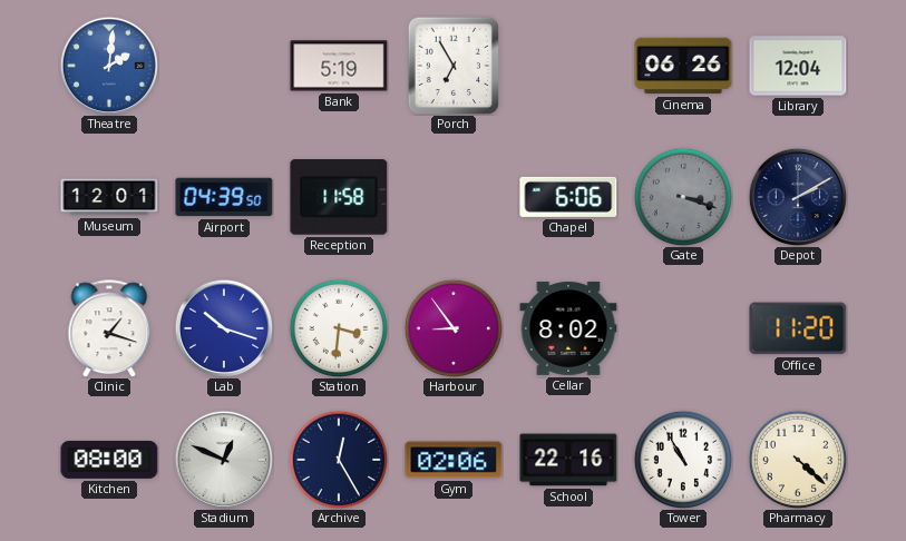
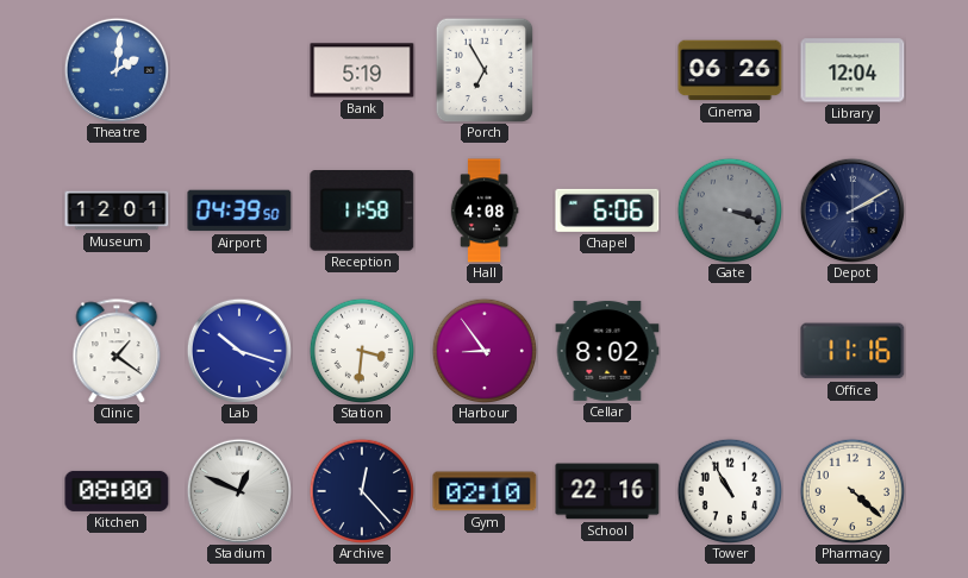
Hall: none -> 4:08 (485, 211)
Clinic: 1:18 -> 1:21 (117, 351)
Office: 11:20 -> 11:16 (853, 351)
Archive: 12:25 -> 12:23 (362, 491)
Gym: 02:06 -> 02:10 (485, 491)
